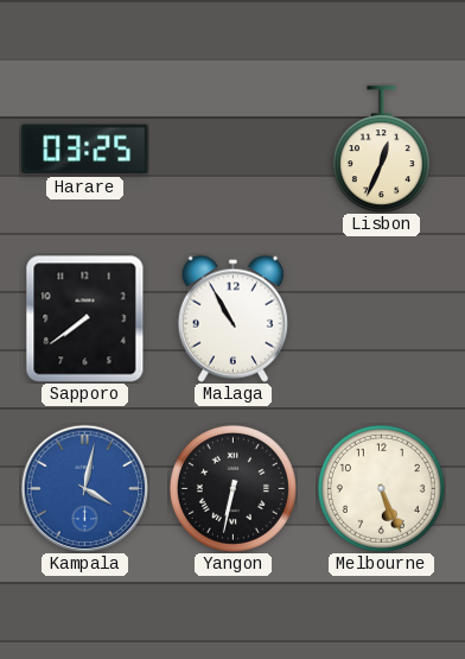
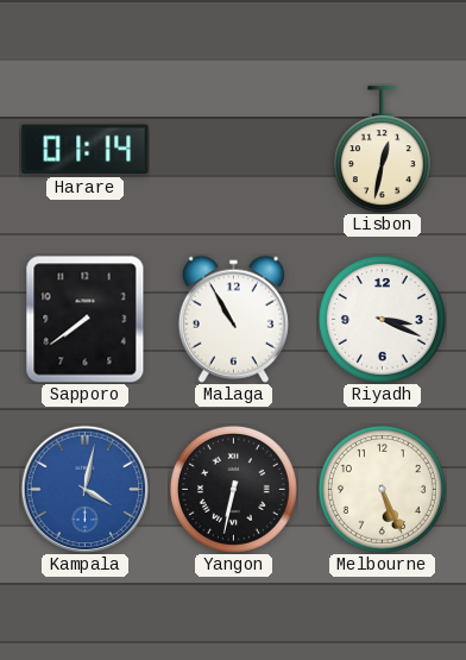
Harare: 03:25 -> 01:14 (86, 150)
Lisbon: 12:34 -> 12:32 (382, 150)
Riyadh: none -> 3:19 (382, 319)
